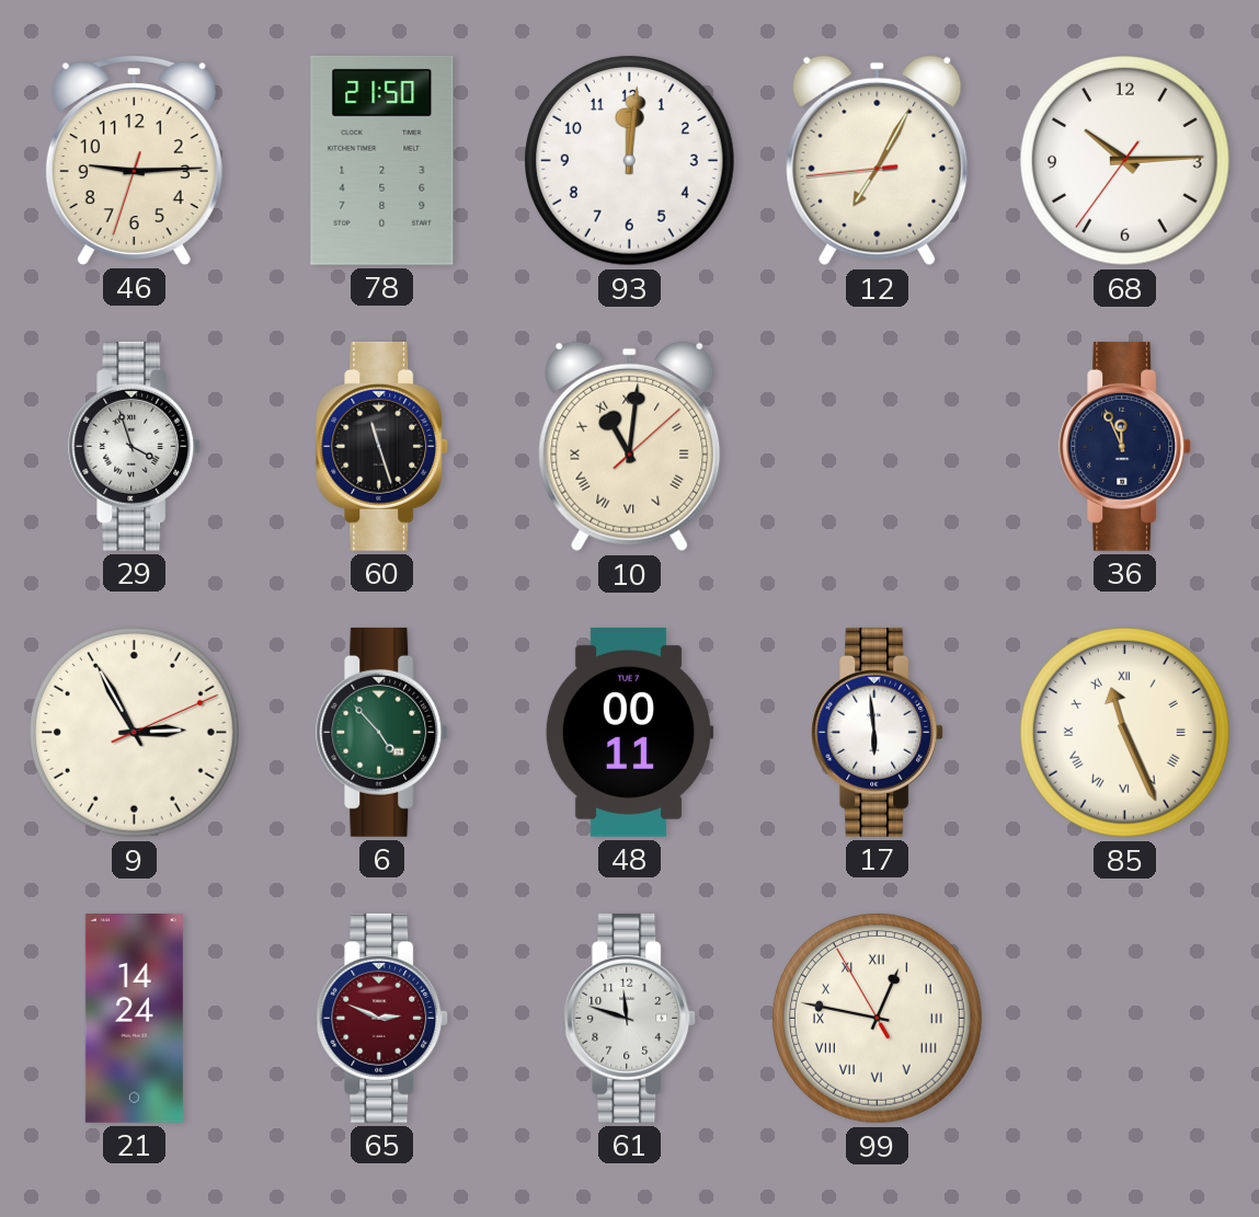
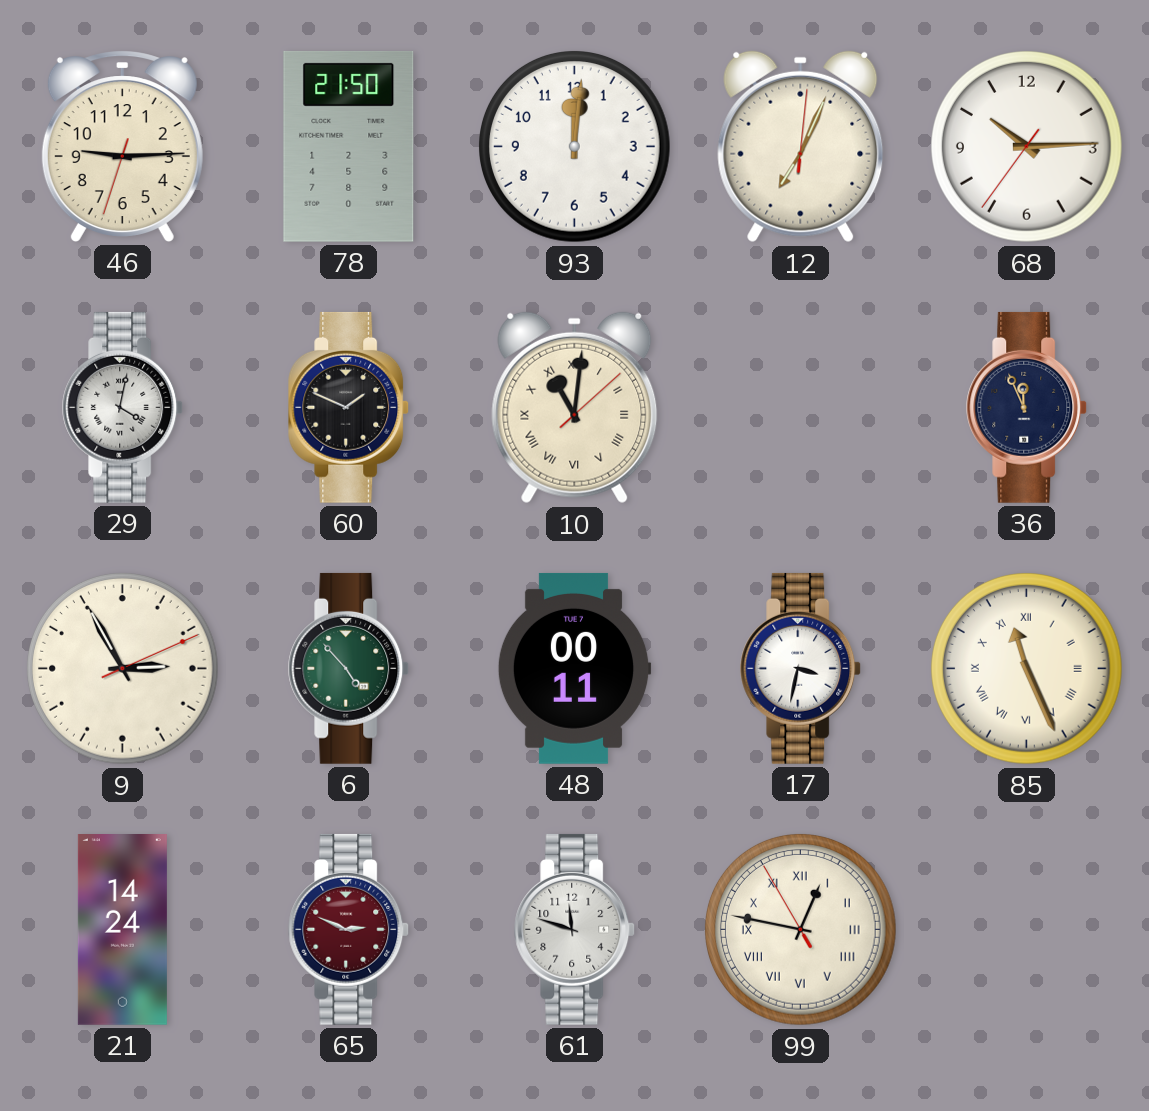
12: 7:04:44 -> 7:04:01 (801, 147)
29: 3:57 -> 4:02 (123, 407)
60: 11:27 -> 1:49 (349, 407)
17: 5:59 -> 3:32 (801, 668)
